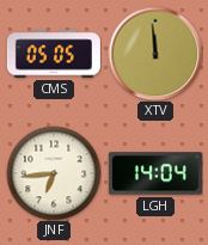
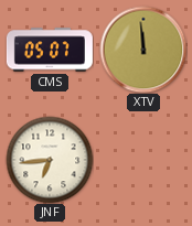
CMS: 05:05 -> 05:07 (50, 50)
LGH: 14:04 -> none (155, 173)
